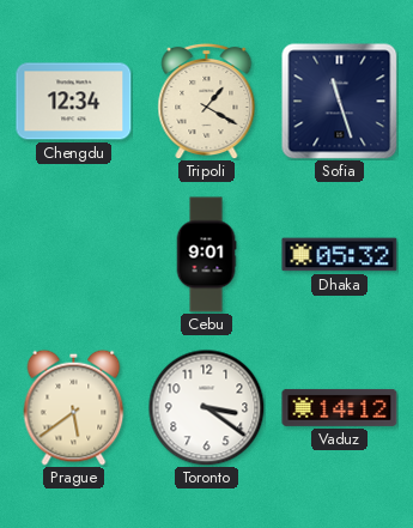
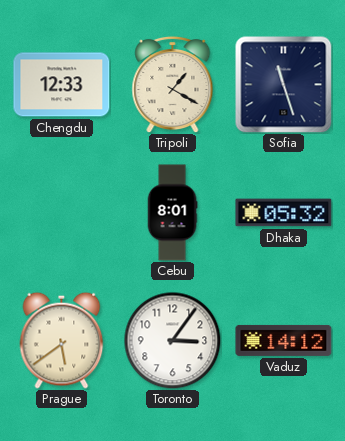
Chengdu: 12:34 -> 12:33 (62, 85)
Cebu: 9:01 -> 8:01 (172, 213)
Toronto: 3:21 -> 3:06 (172, 340)
